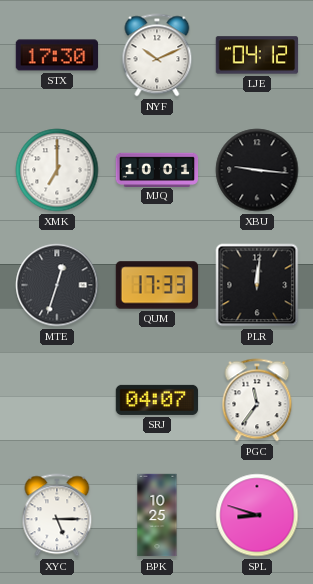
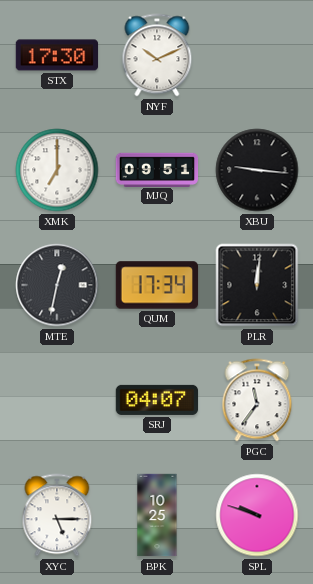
LJE: 04:12 -> none (257, 55)
MJQ: 10:01 -> 09:51 (157, 169)
MTE: 12:33 -> 12:32 (57, 285)
QUM: 17:33 -> 17:34 (157, 285)
SPL: 8:48 -> 9:48 (257, 515)
